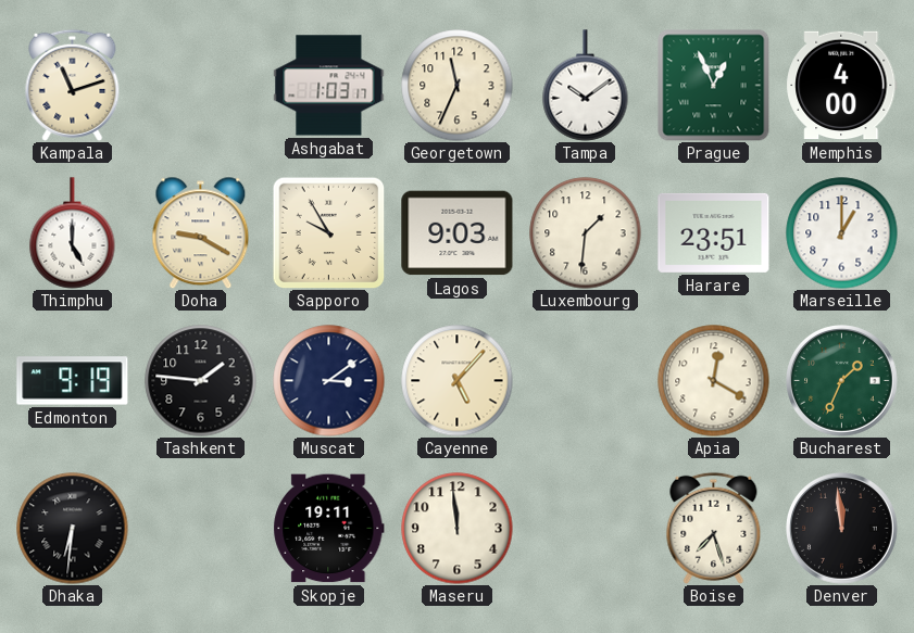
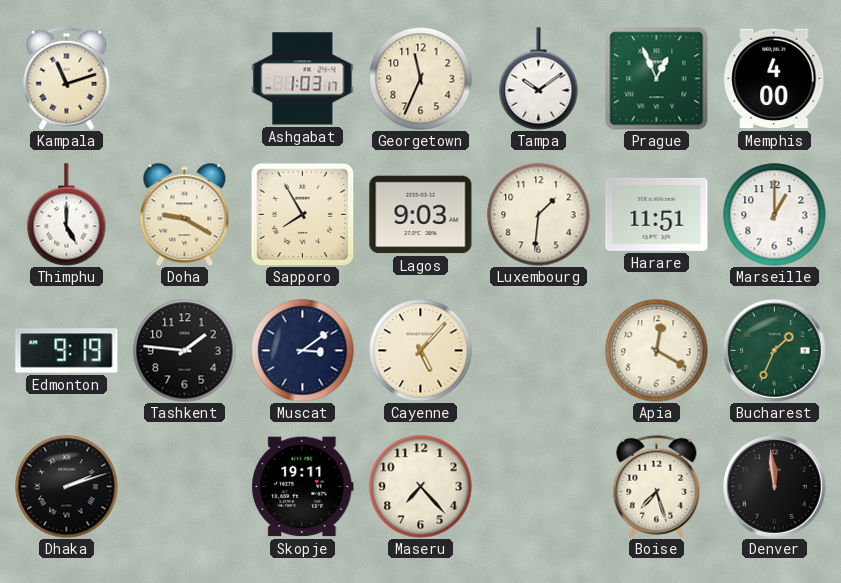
Sapporo: 9:55 -> 7:55 (302, 214)
Harare: 23:51 -> 11:51 (657, 214)
Dhaka: 6:31 -> 2:12 (67, 487)
Maseru: 11:59 -> 7:23 (421, 487)
